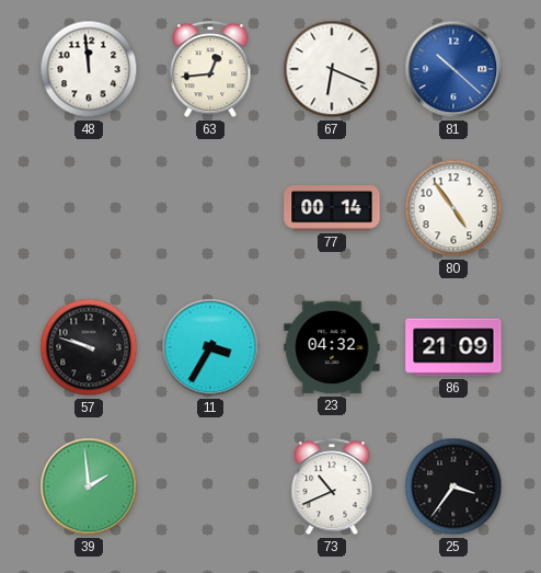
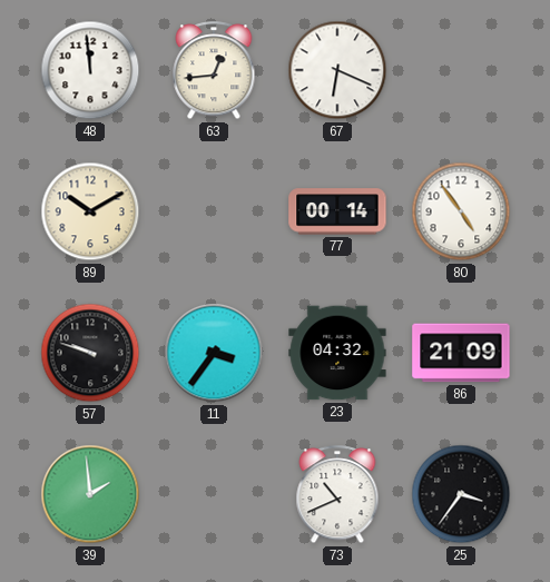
81: 10:22 -> none (453, 69)
89: none -> 10:10 (90, 211)
11: 3:35 -> 3:36 (214, 353)
